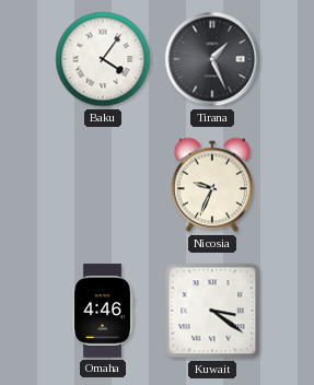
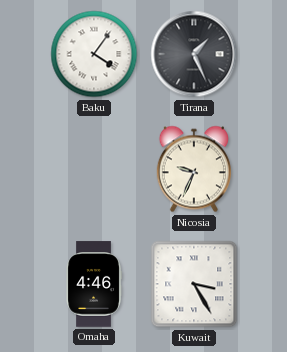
Kuwait: 3:21 -> 3:25 (194, 284)
